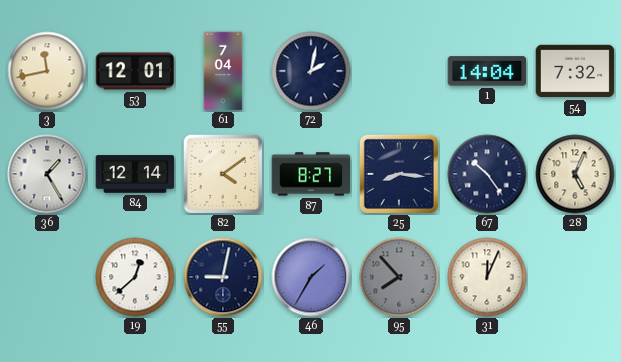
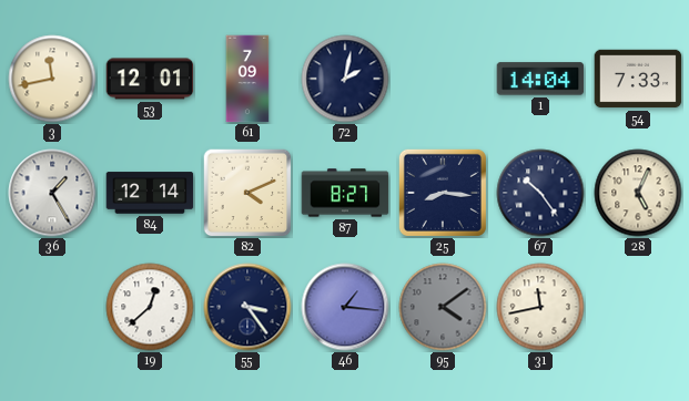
61: 7:04 -> 7:09 (247, 79)
54: 7:32 -> 7:33 (638, 79)
82: 4:09 -> 4:11 (247, 193)
55: 9:02 -> 3:24 (247, 307)
46: 1:35 -> 1:16 (345, 307)
95: 7:53 -> 4:09 (443, 307)
31: 12:04 -> 11:43 (540, 307)
